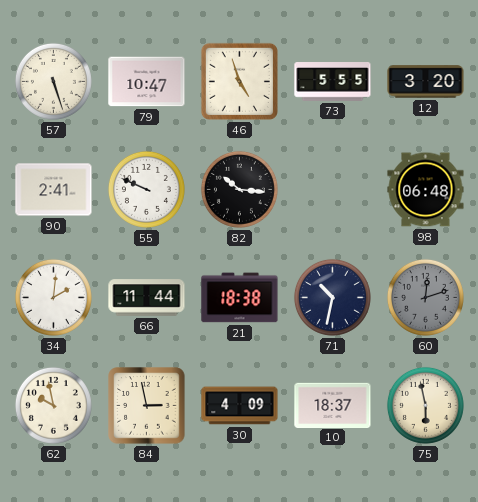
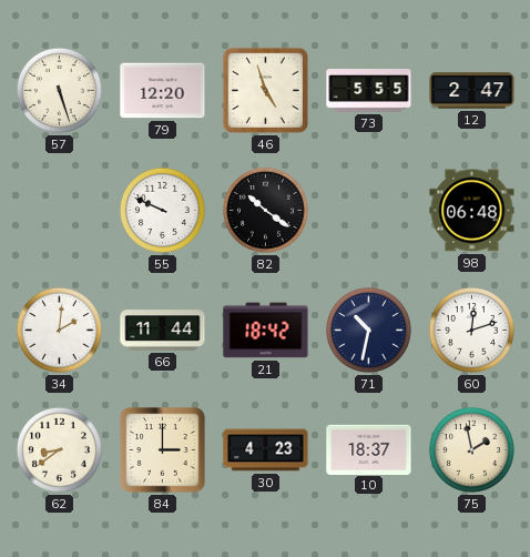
79: 10:47 -> 12:20 (163, 91)
12: 3:20 -> 2:47 (472, 91)
90: 2:41 -> none (54, 190)
82: 10:16 -> 10:21 (265, 210)
21: 18:38 -> 18:42 (266, 331)
60 dial: grey -> white (471, 330)
62: 9:58 -> 8:39 (59, 449)
84: 2:58 -> 3:00 (163, 450)
30: 4:09 -> 4:23 (266, 450)
75: 5:58 -> 1:58 (471, 449)
